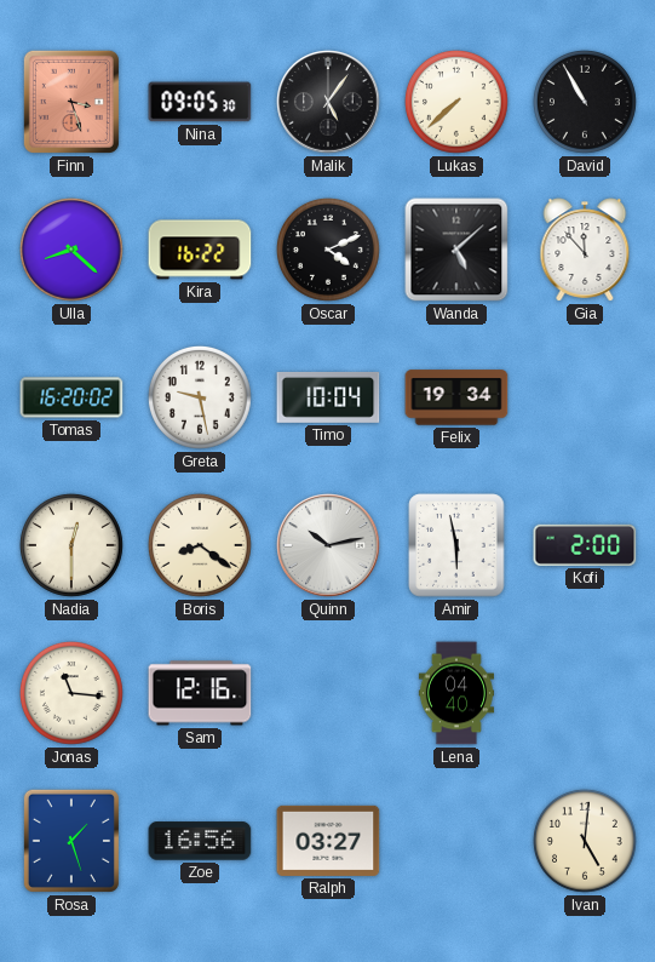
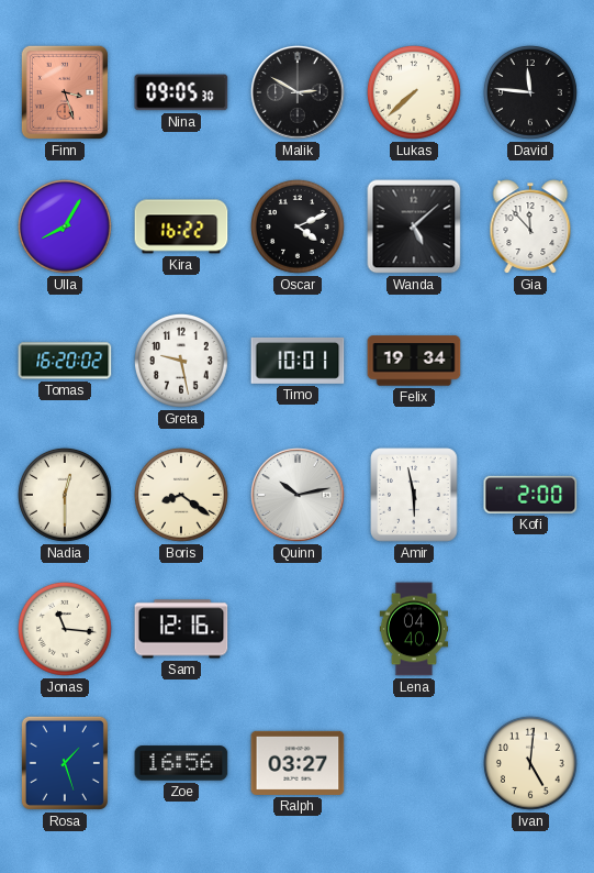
Malik: 5:06 -> 2:50 (298, 92)
David: 10:55 -> 11:46 (530, 92)
Ulla: 8:22 -> 8:05 (65, 226)
Timo: 10:04 -> 10:01 (298, 361)
